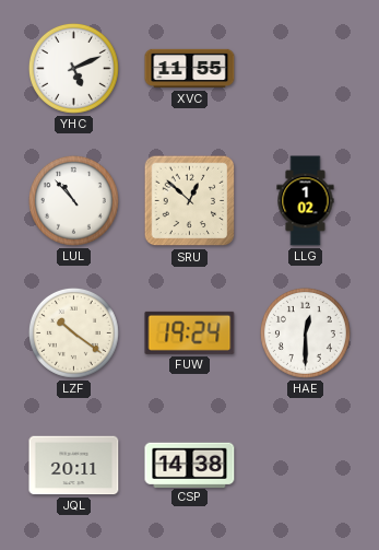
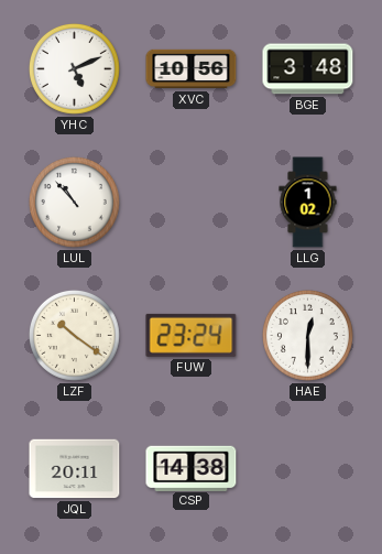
XVC: 11:55 -> 10:56 (192, 69)
BGE: none -> 3:48 (308, 69)
SRU: 12:52 -> none (190, 201)
FUW: 19:24 -> 23:24 (192, 335)
